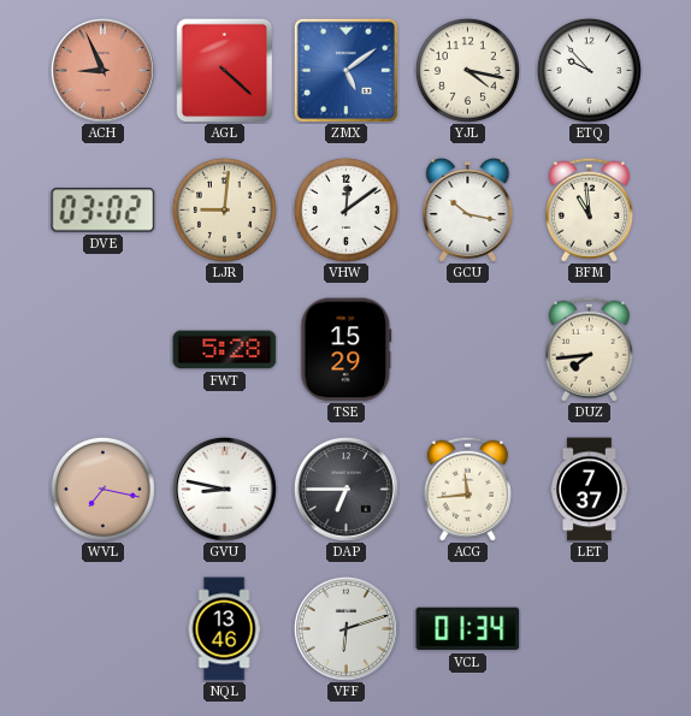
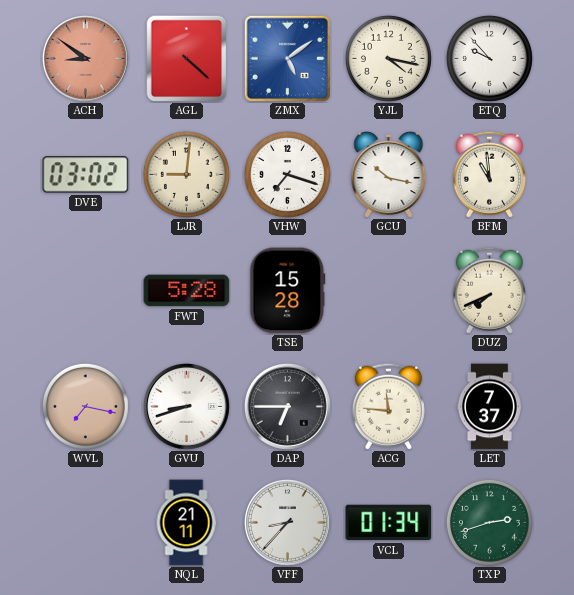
ACH: 8:56 -> 8:51 (85, 58)
VHW: 12:09 -> 7:18 (287, 174)
TSE: 15:29 -> 15:28 (288, 291)
DUZ: 7:44 -> 7:41 (489, 290)
GVU: 8:47 -> 8:42 (186, 406)
ACG: 11:44 -> 11:46 (388, 406)
NQL: 13:46 -> 21:11 (186, 523)
VFF: 6:12 -> 8:37 (287, 522)
TXP: none -> 2:42 (489, 522)
